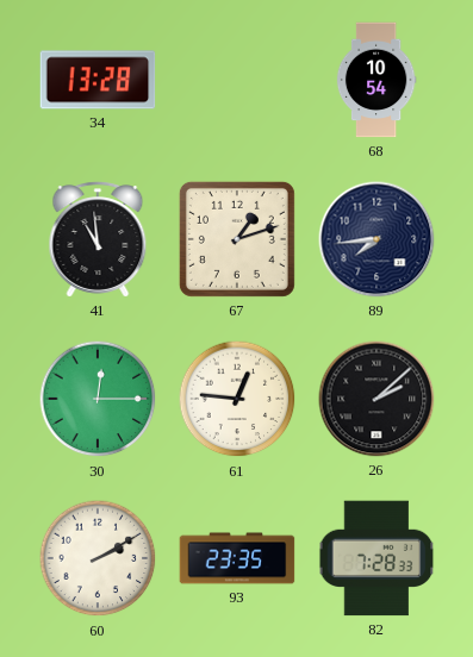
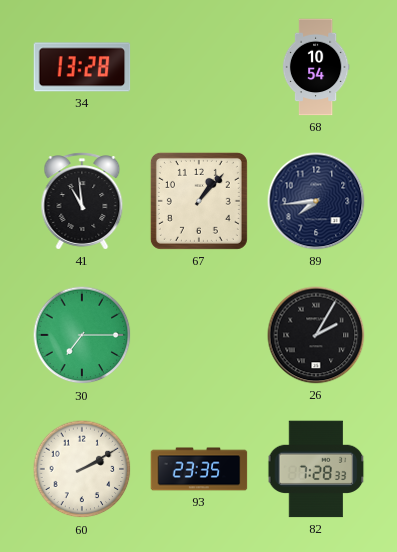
67: 1:12 -> 1:07 (199, 201)
30: 12:15 -> 7:15 (82, 335)
61: 12:46 -> none (237, 399)
26: 2:08 -> 2:05 (316, 335)
